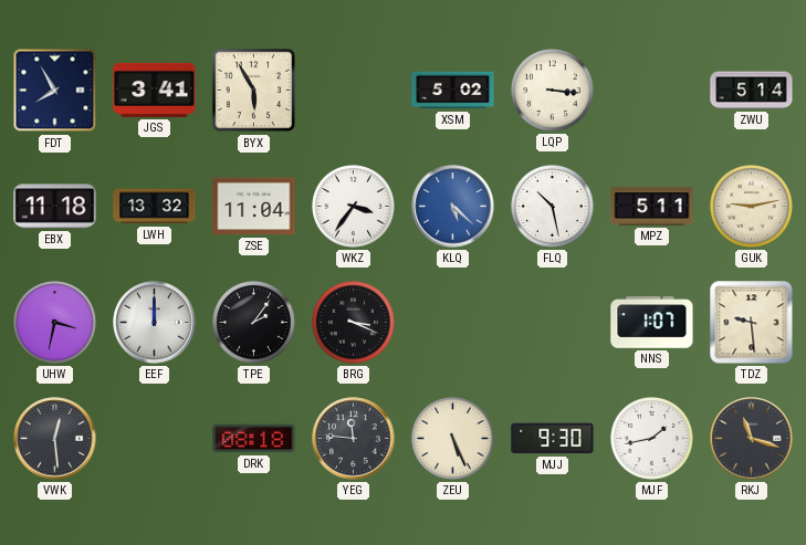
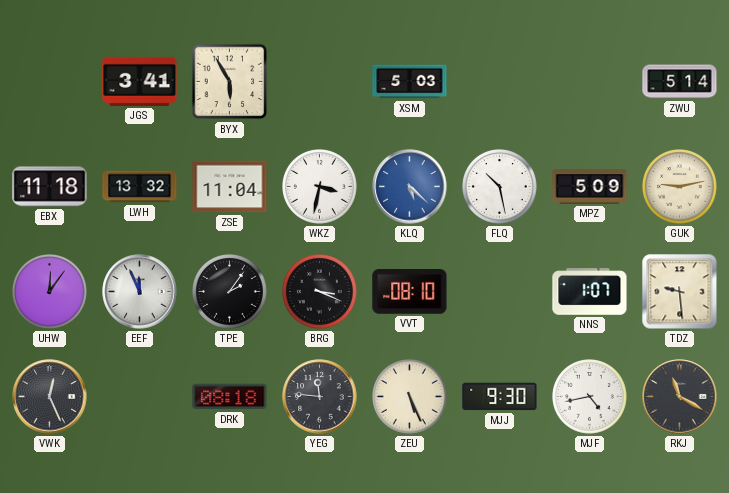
FDT: 7:55 -> none (55, 91)
XSM: 5:02 -> 5:03 (410, 82)
LQP: 3:16 -> none (553, 91)
WKZ: 3:36 -> 3:32 (320, 187)
MPZ: 5:11 -> 5:09 (590, 187)
UHW: 3:32 -> 12:06 (50, 292)
EEF: 12:00 -> 11:56 (140, 292)
VVT: none -> 08:10 (410, 292)
VWK: 12:29 -> 12:26 (50, 397)
MJF: 1:43 -> 4:43 (590, 397)
RKJ: 11:18 -> 11:20 (680, 397)
